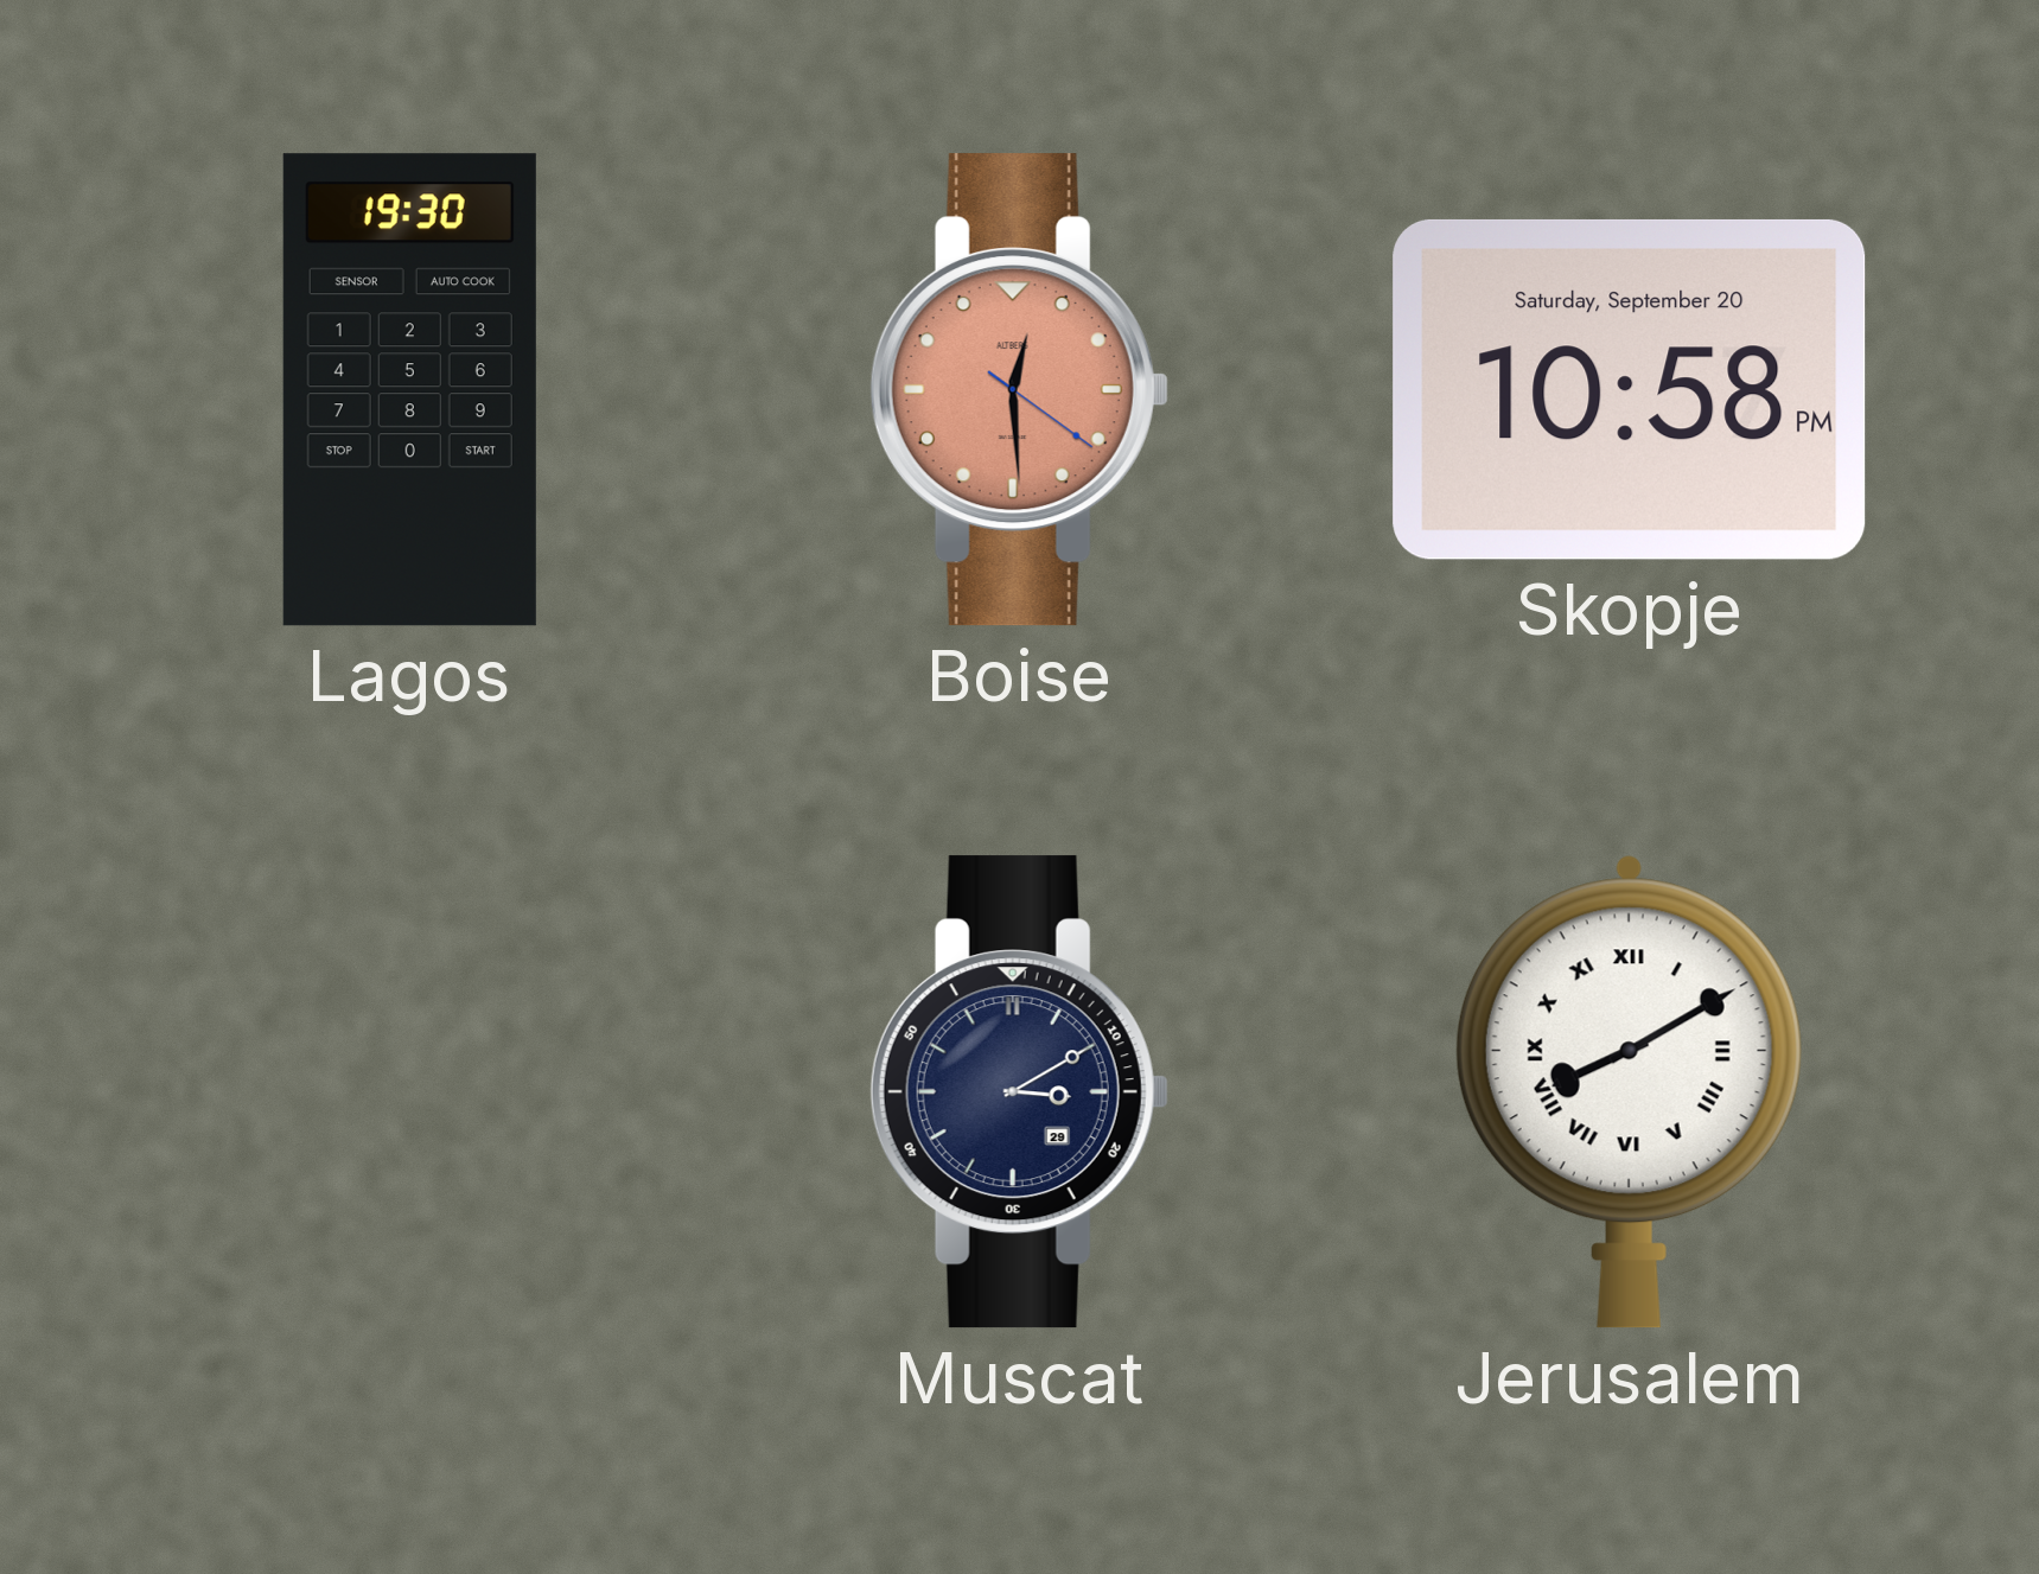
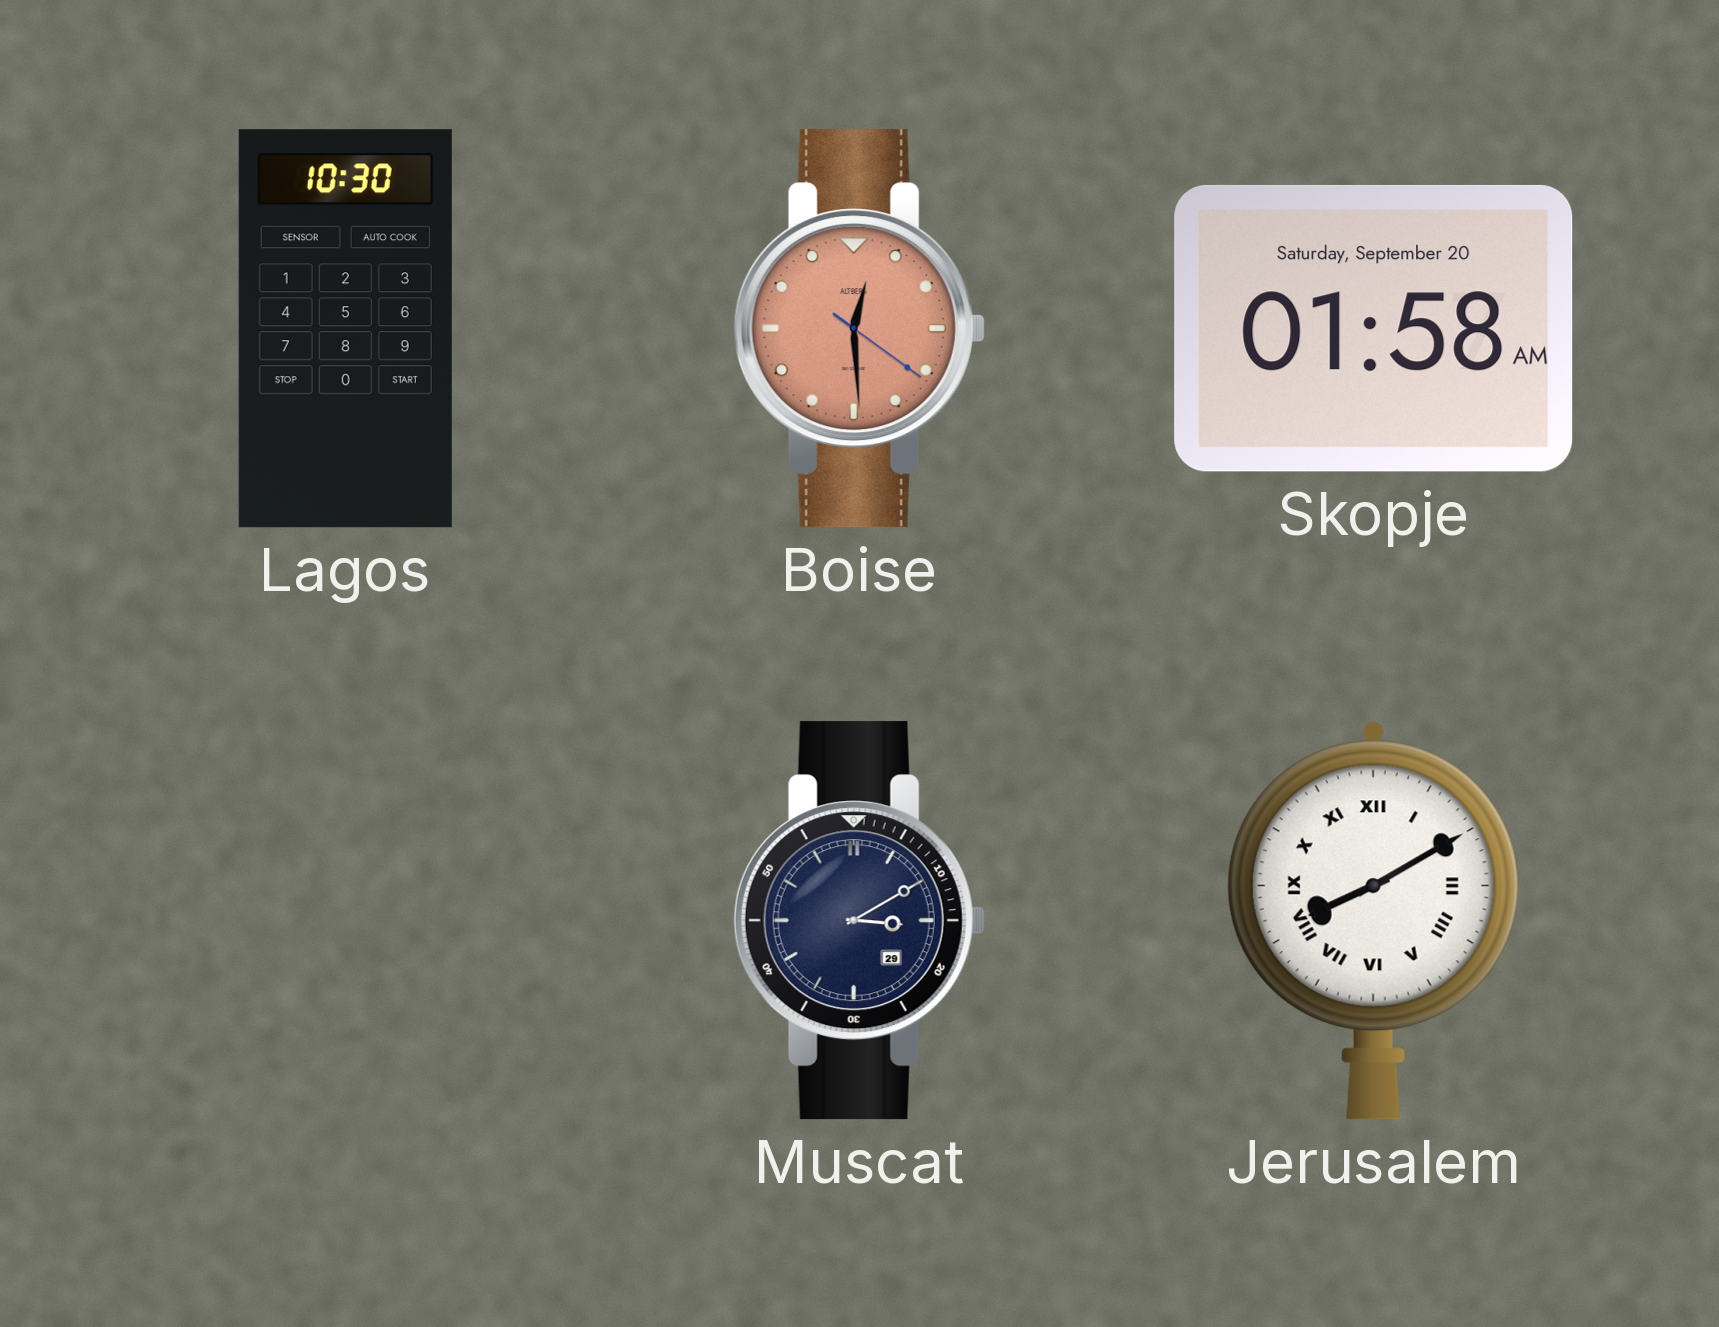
Lagos: 19:30 -> 10:30 (345, 329)
Skopje: 10:58 -> 01:58 (1374, 328)
